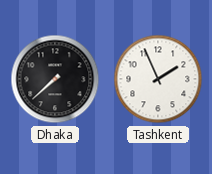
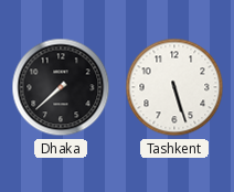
Tashkent: 1:56 -> 5:27 (174, 87)
